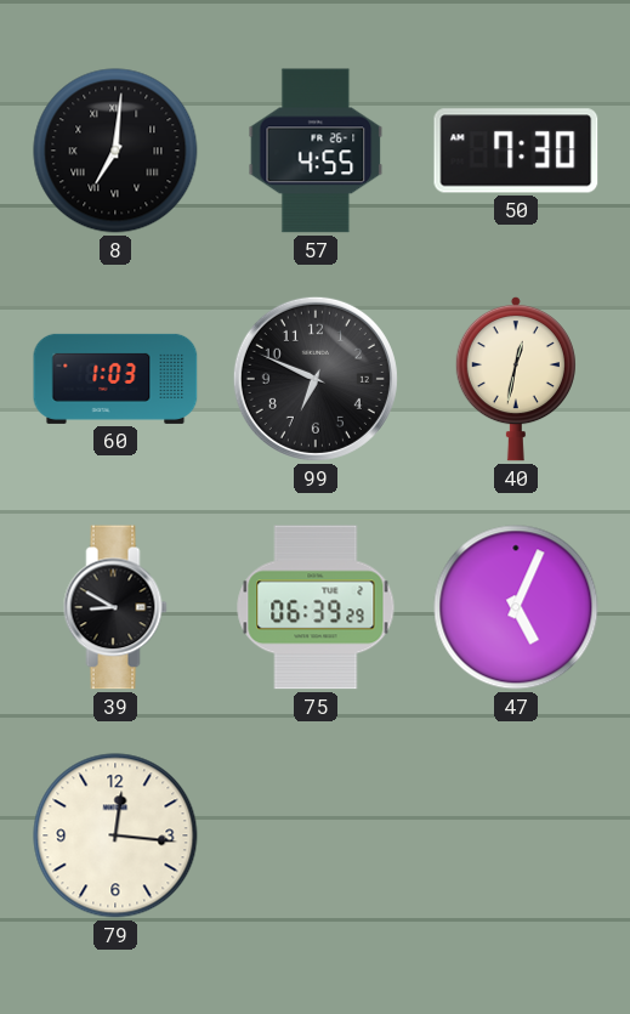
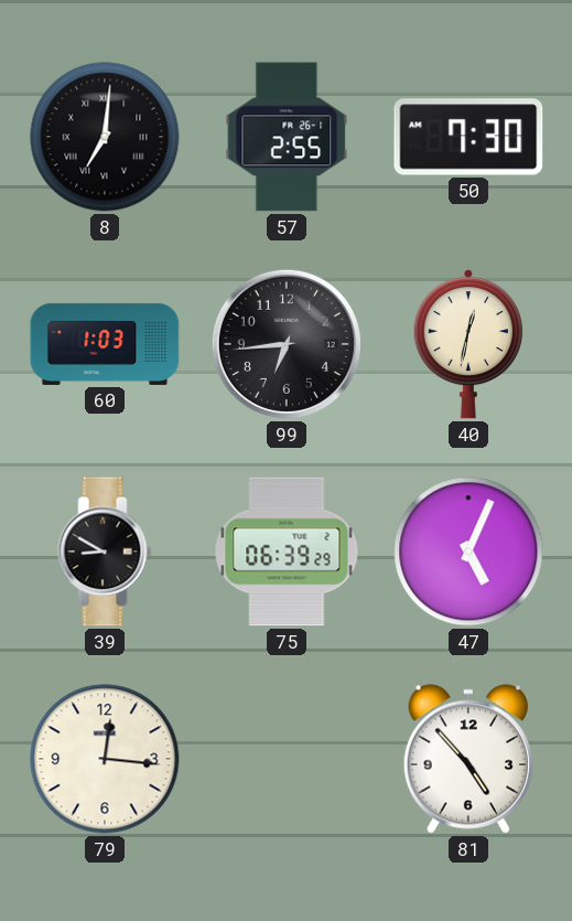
57: 4:55 -> 2:55 (287, 137)
99: 6:49 -> 6:44 (287, 344)
81: none -> 4:53 (468, 759)
